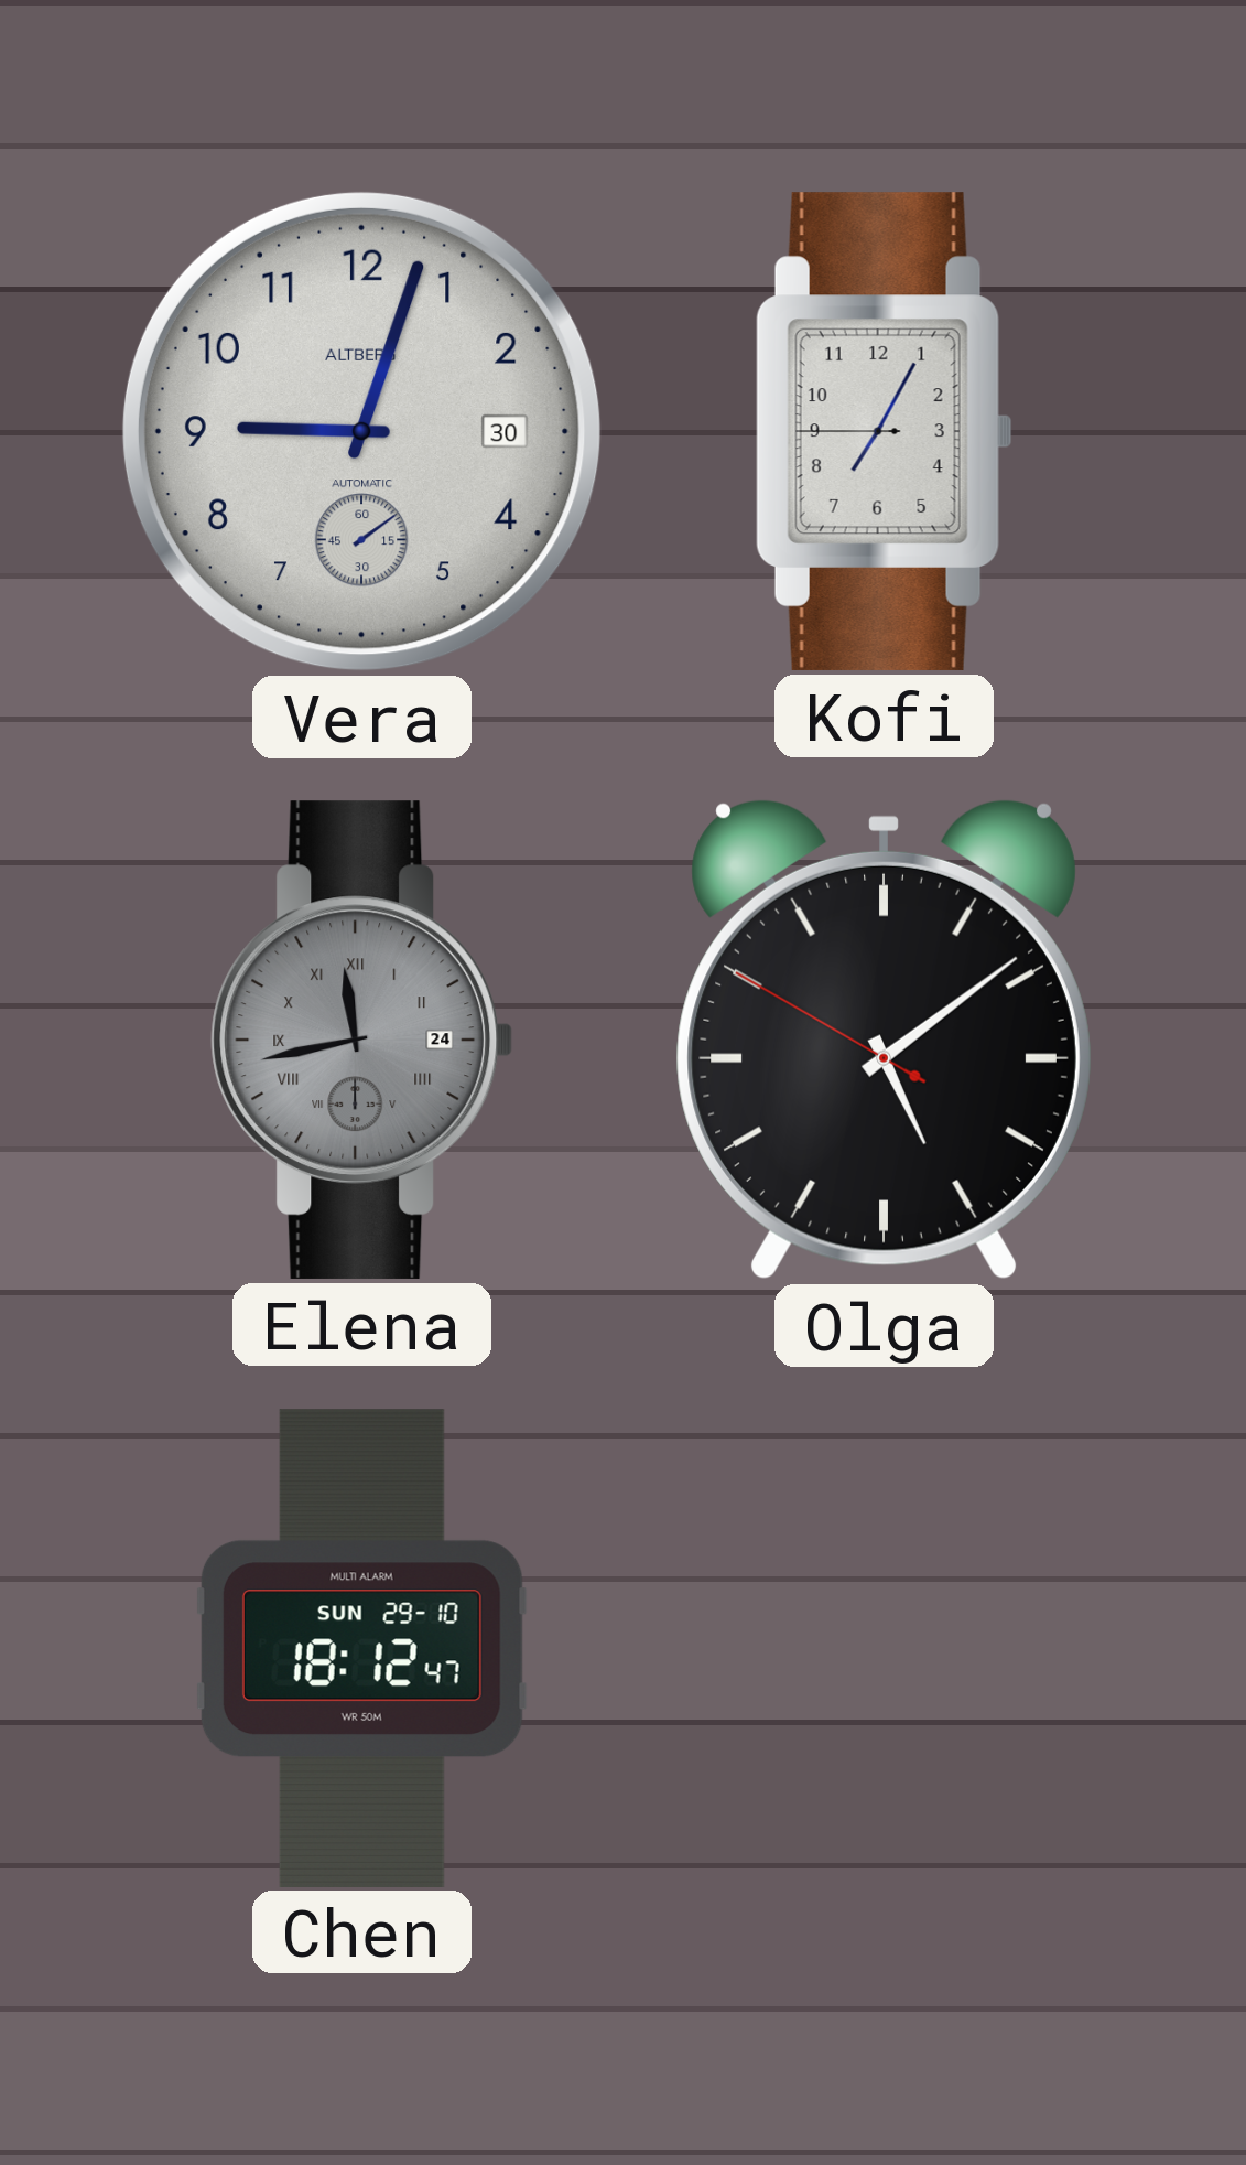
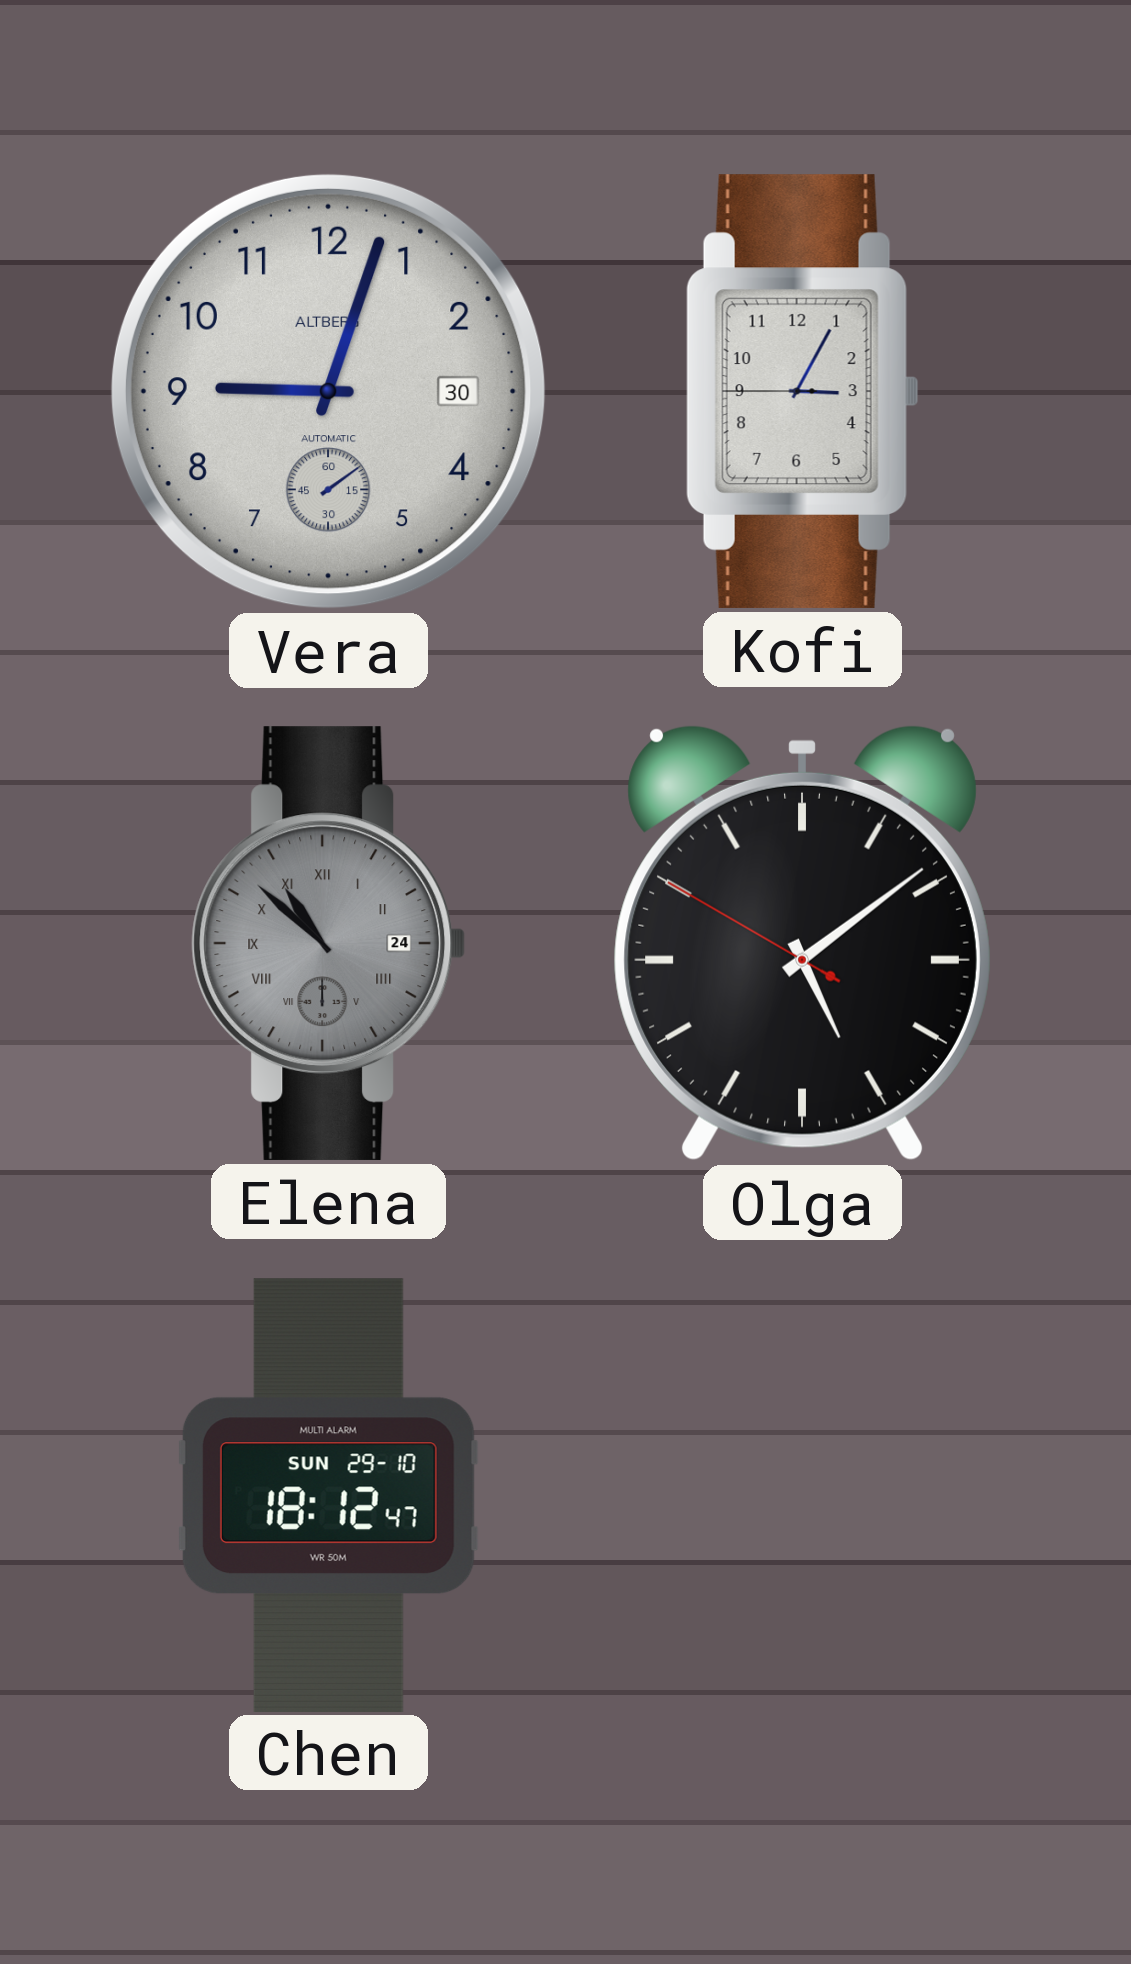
Kofi: 7:04 -> 3:04 (802, 391)
Elena: 11:43 -> 10:52 (329, 943)
